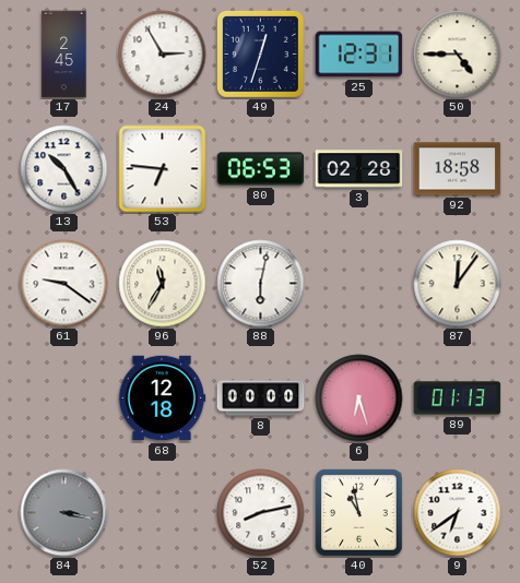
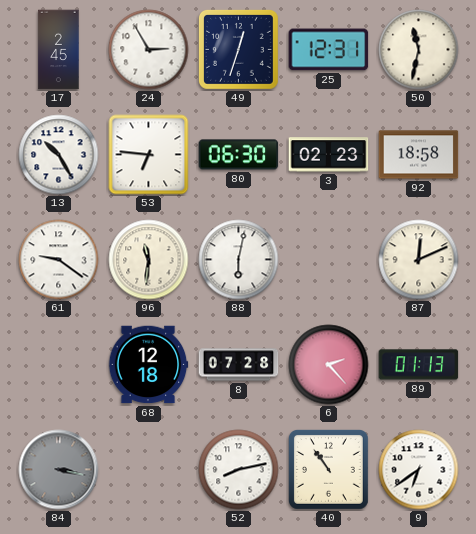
50: 4:45 -> 11:32 (419, 50)
80: 06:53 -> 06:30 (239, 155)
3: 02:28 -> 02:23 (329, 155)
96: 11:35 -> 11:31 (149, 260)
87: 12:06 -> 12:11 (419, 260)
8: 00:00 -> 07:28 (239, 365)
6: 6:27 -> 2:23 (329, 365)
40: 10:58 -> 10:54 (328, 469)
